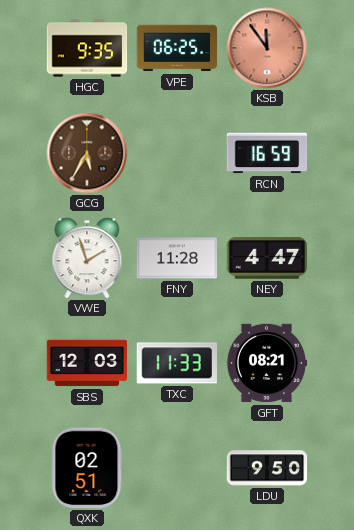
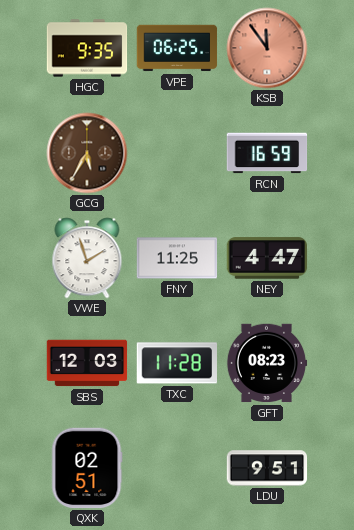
FNY: 11:28 -> 11:25 (177, 258)
TXC: 11:33 -> 11:28 (177, 363)
GFT: 08:21 -> 08:23 (267, 363)
LDU: 9:50 -> 9:51 (267, 468)
